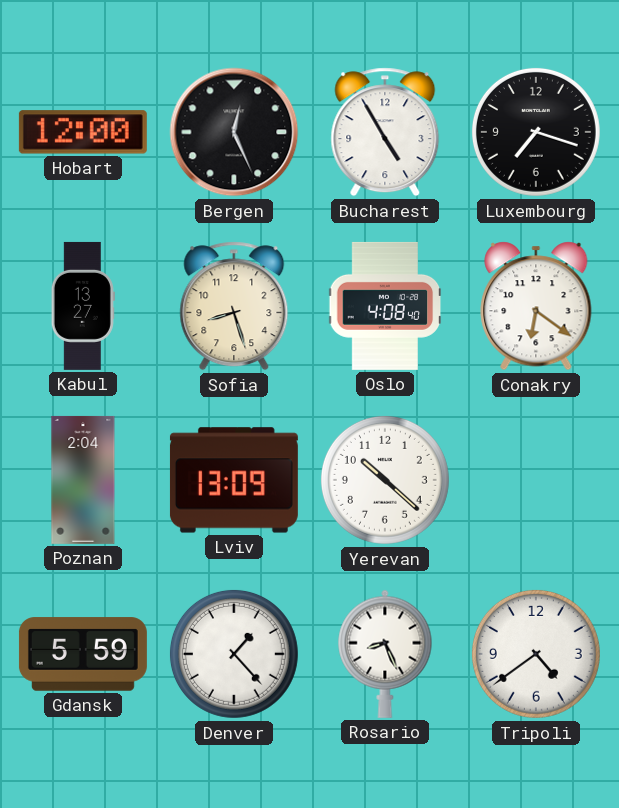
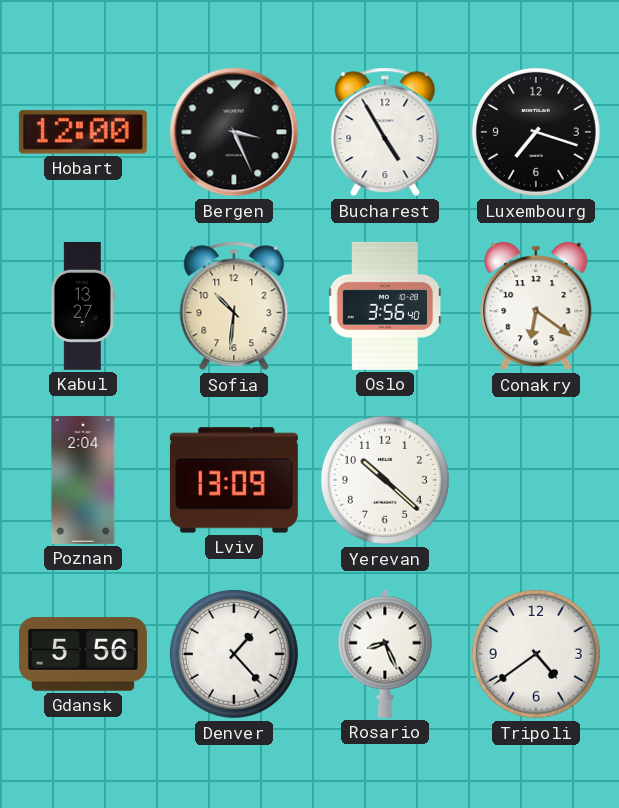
Bergen: 12:26 -> 3:26 (234, 132)
Sofia: 8:27 -> 10:31 (234, 306)
Oslo: 4:08 -> 3:56 (385, 306)
Gdansk: 5:59 -> 5:56 (83, 654)
